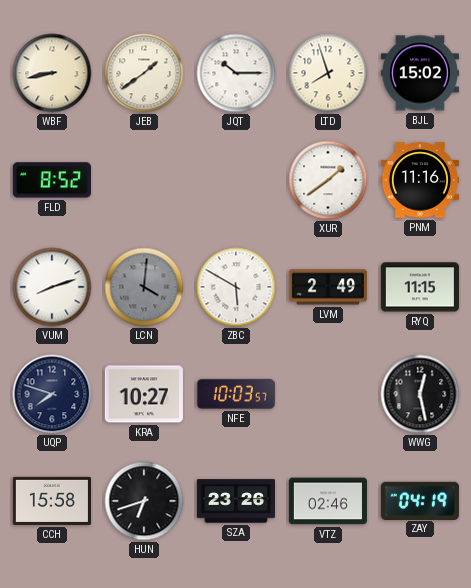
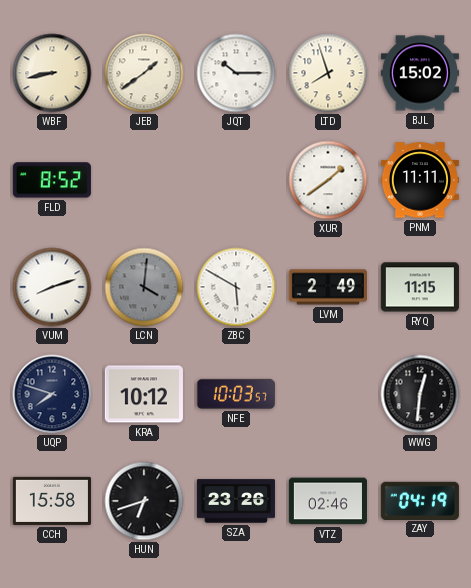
PNM: 11:16 -> 11:11 (420, 180)
KRA: 10:27 -> 10:12 (144, 394)
WWG: 12:28 -> 12:31 (420, 394)
